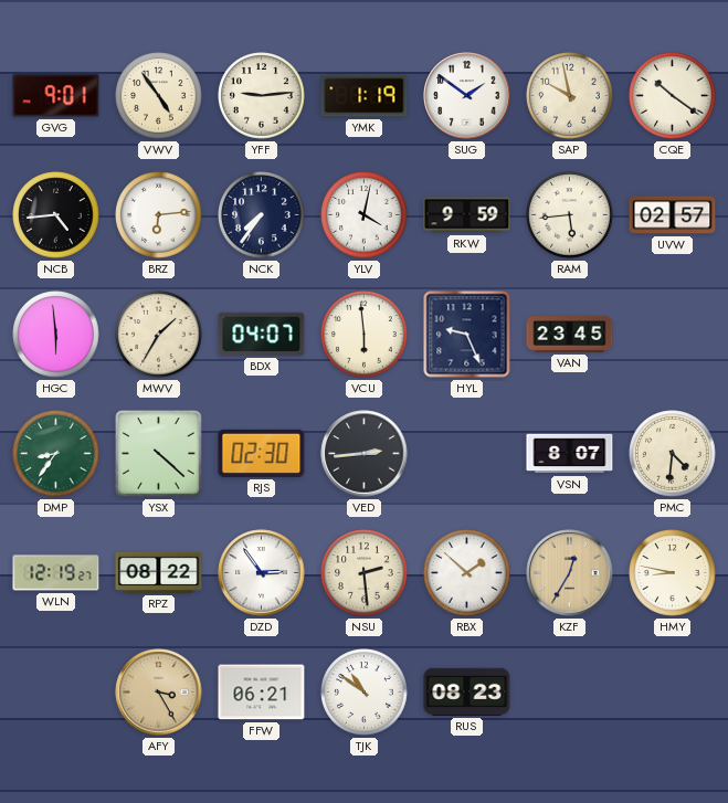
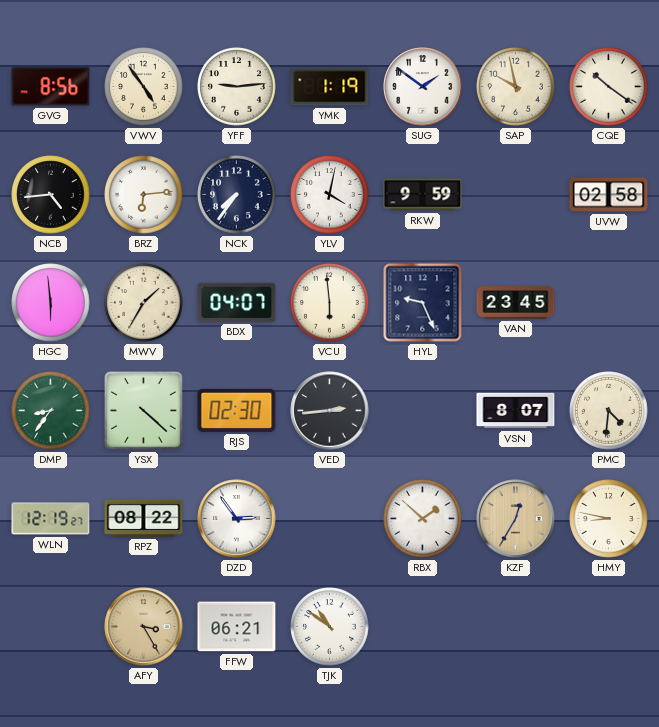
GVG: 9:01 -> 8:56 (51, 87)
RAM: 5:44 -> none (570, 215)
UVW: 02:57 -> 02:58 (609, 195)
NSU: 2:29 -> none (365, 573)
RUS: 08:23 -> none (467, 691)
